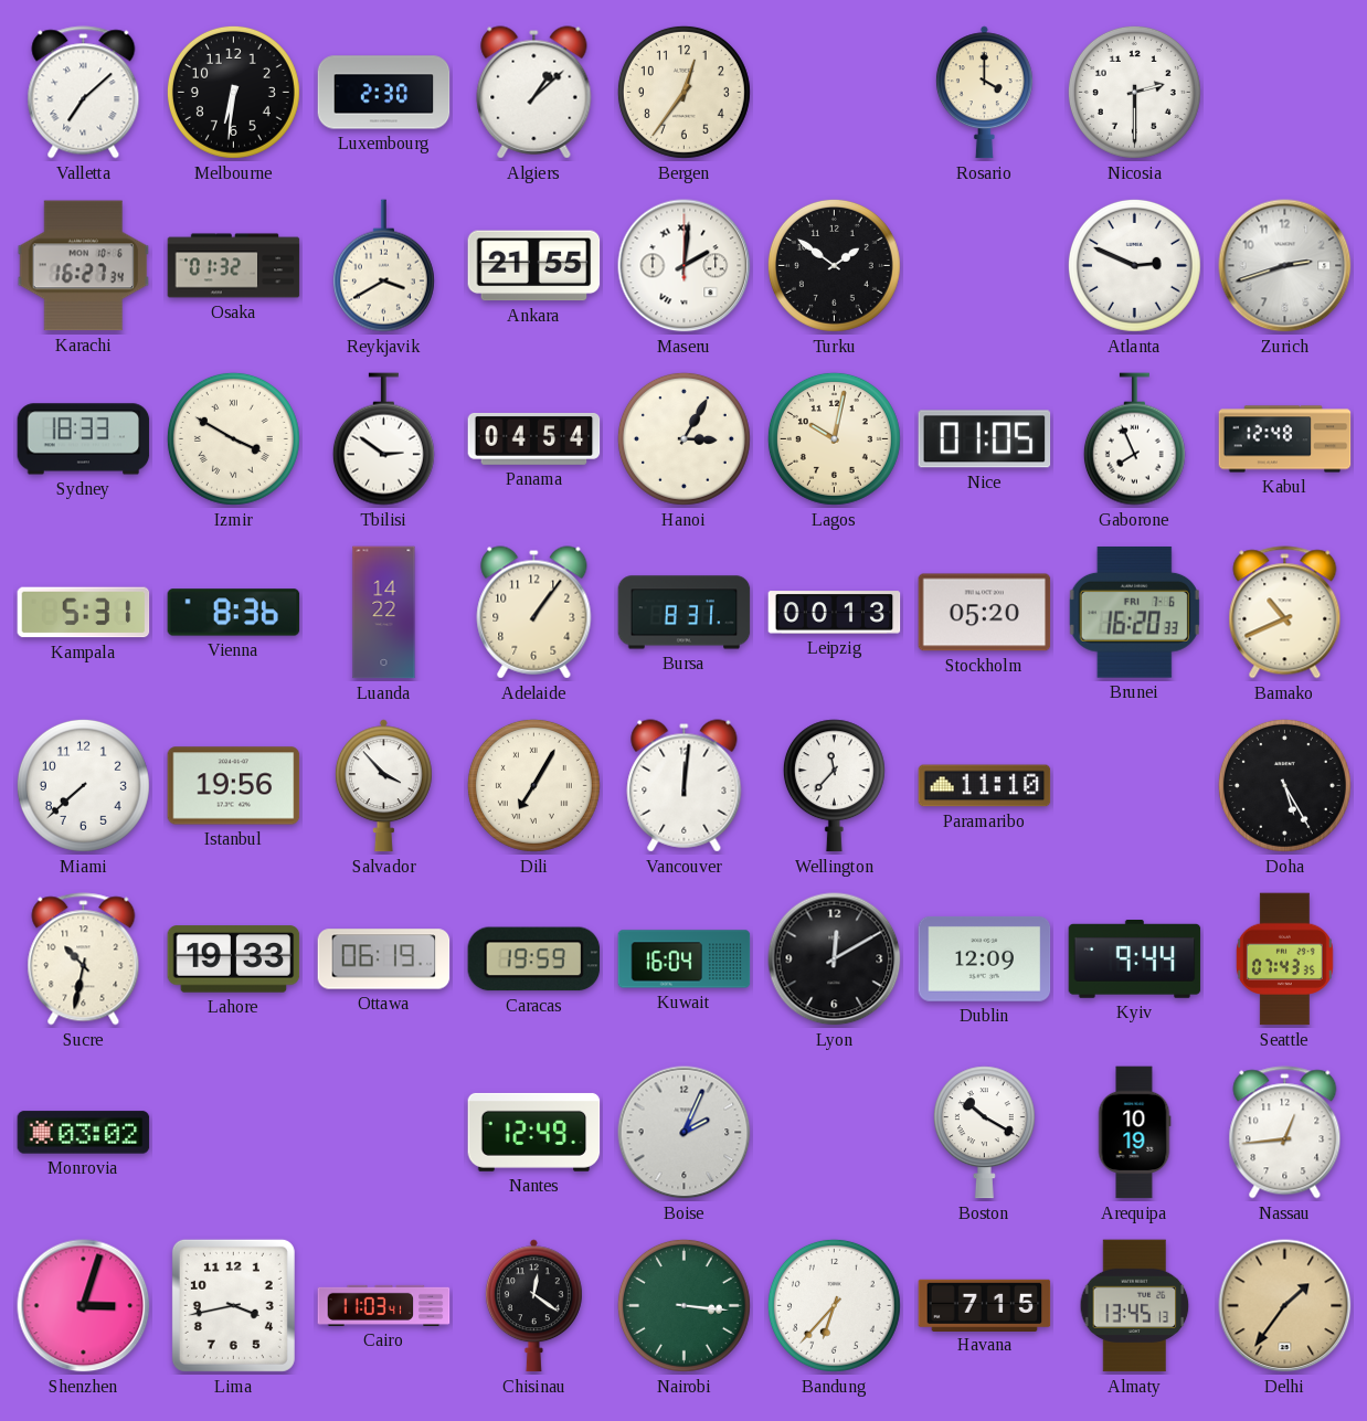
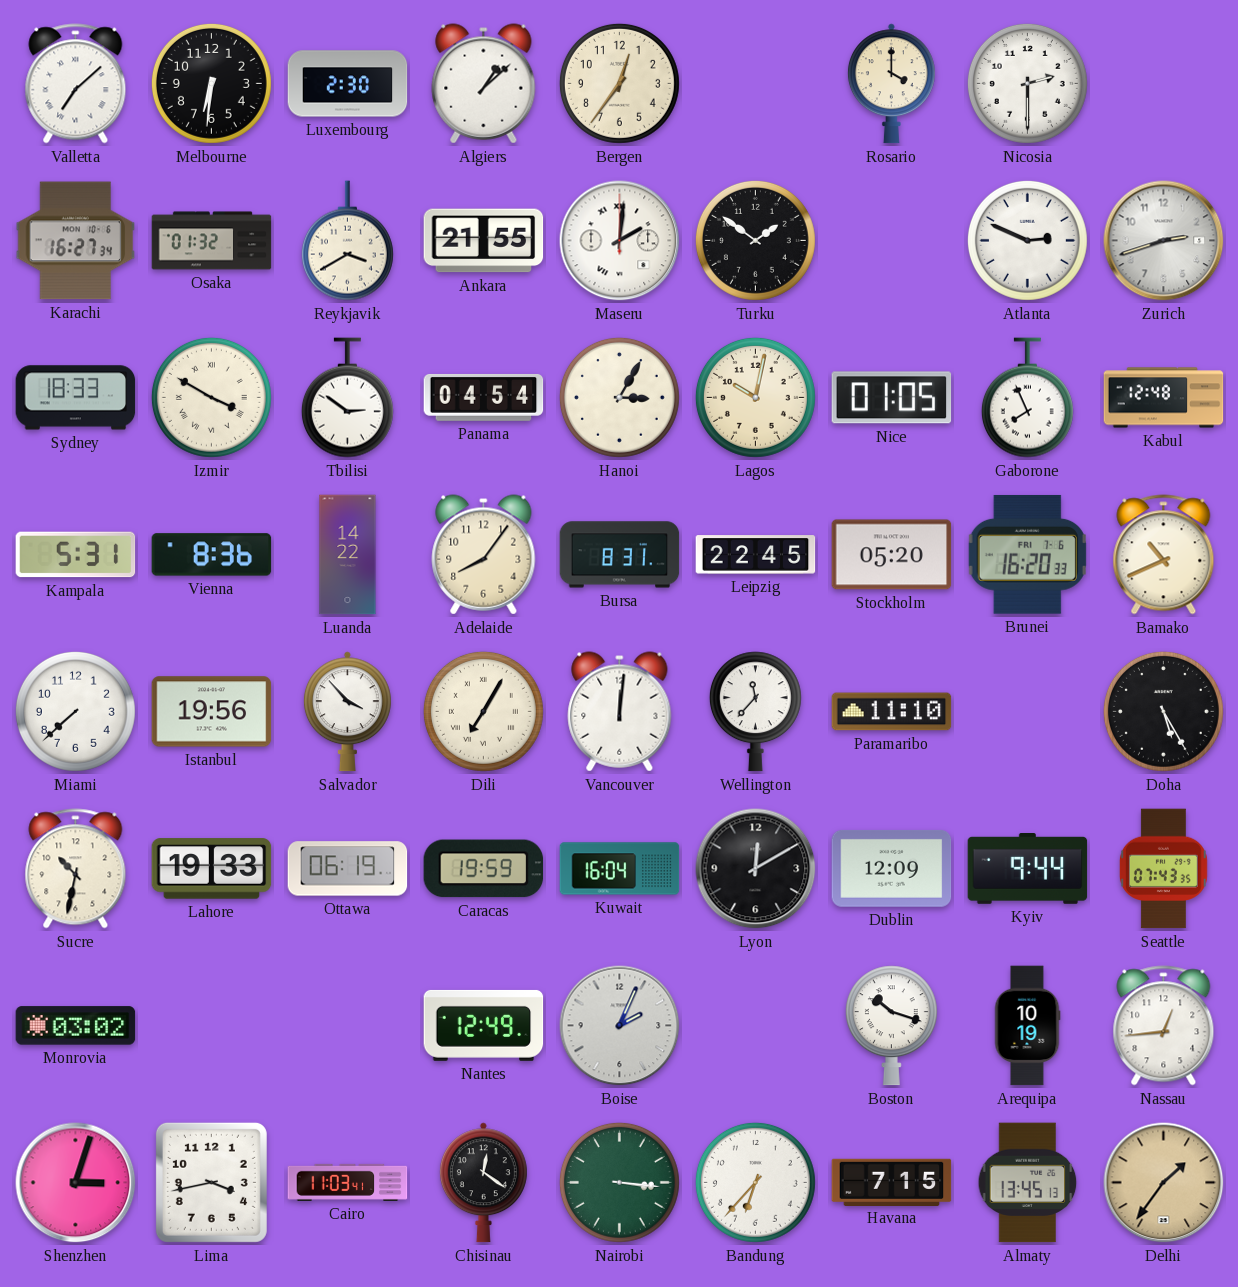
Adelaide: 1:06 -> 8:06 (484, 555)
Leipzig: 00:13 -> 22:45 (756, 555)
Boston: 10:20 -> 10:18 (891, 1026)
